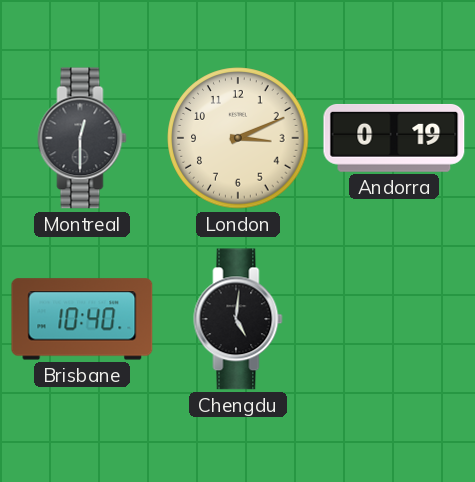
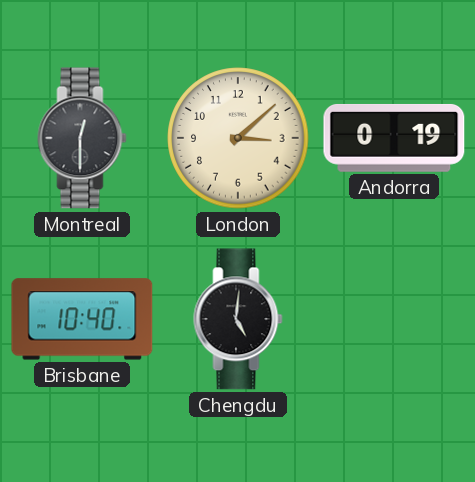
London: 3:11 -> 3:08 (238, 138)
